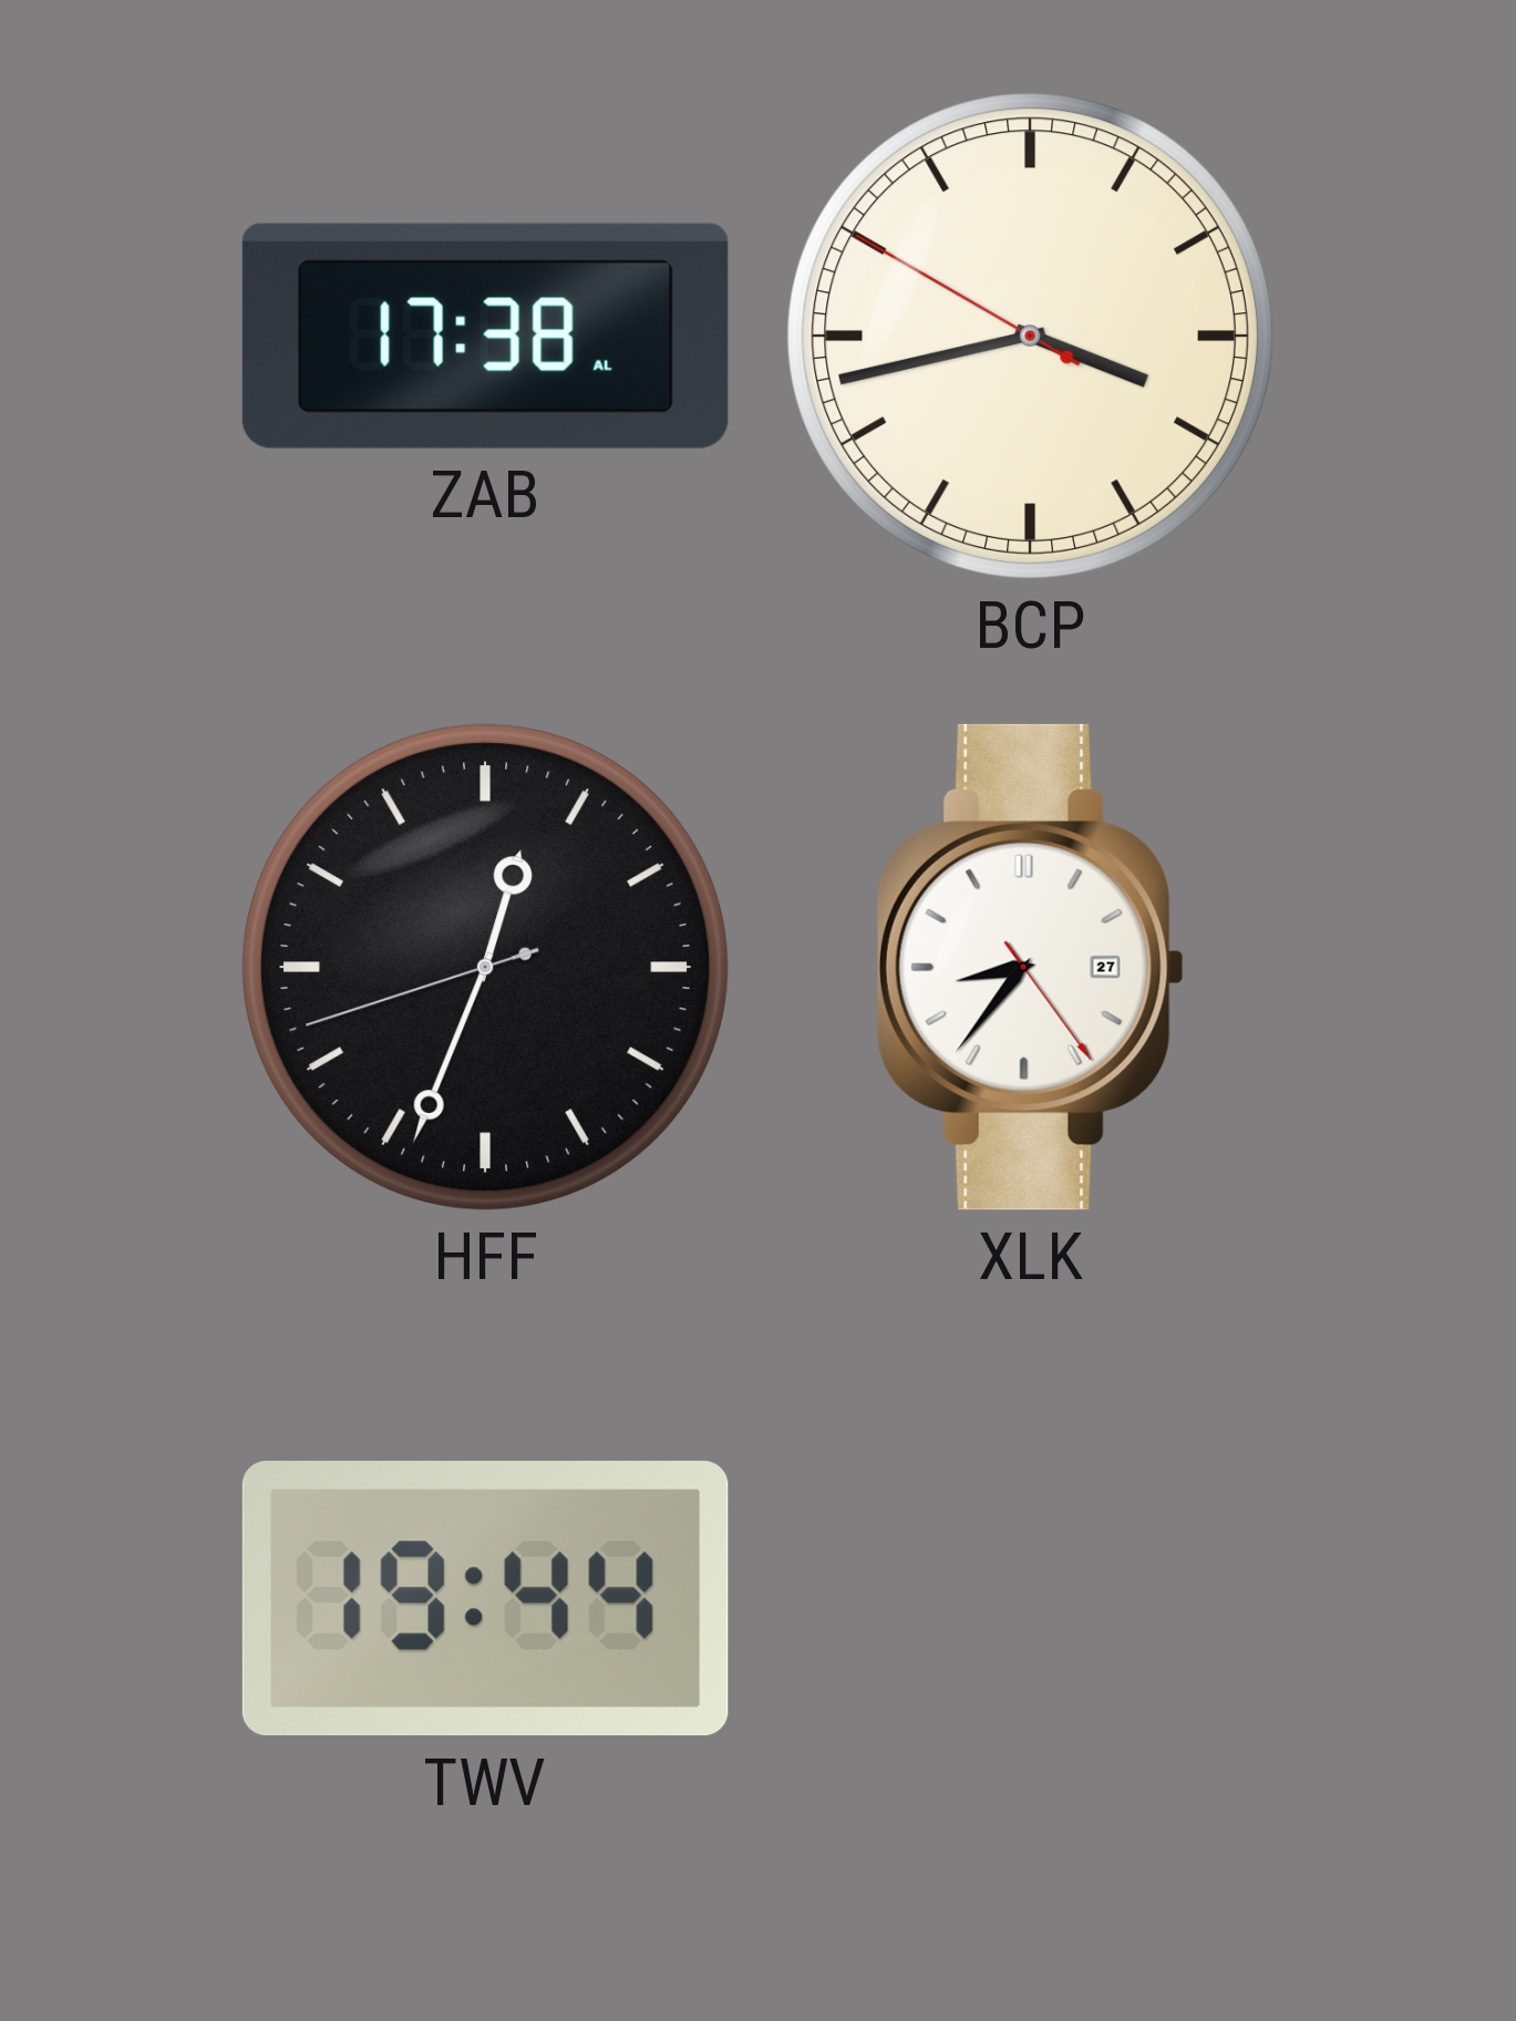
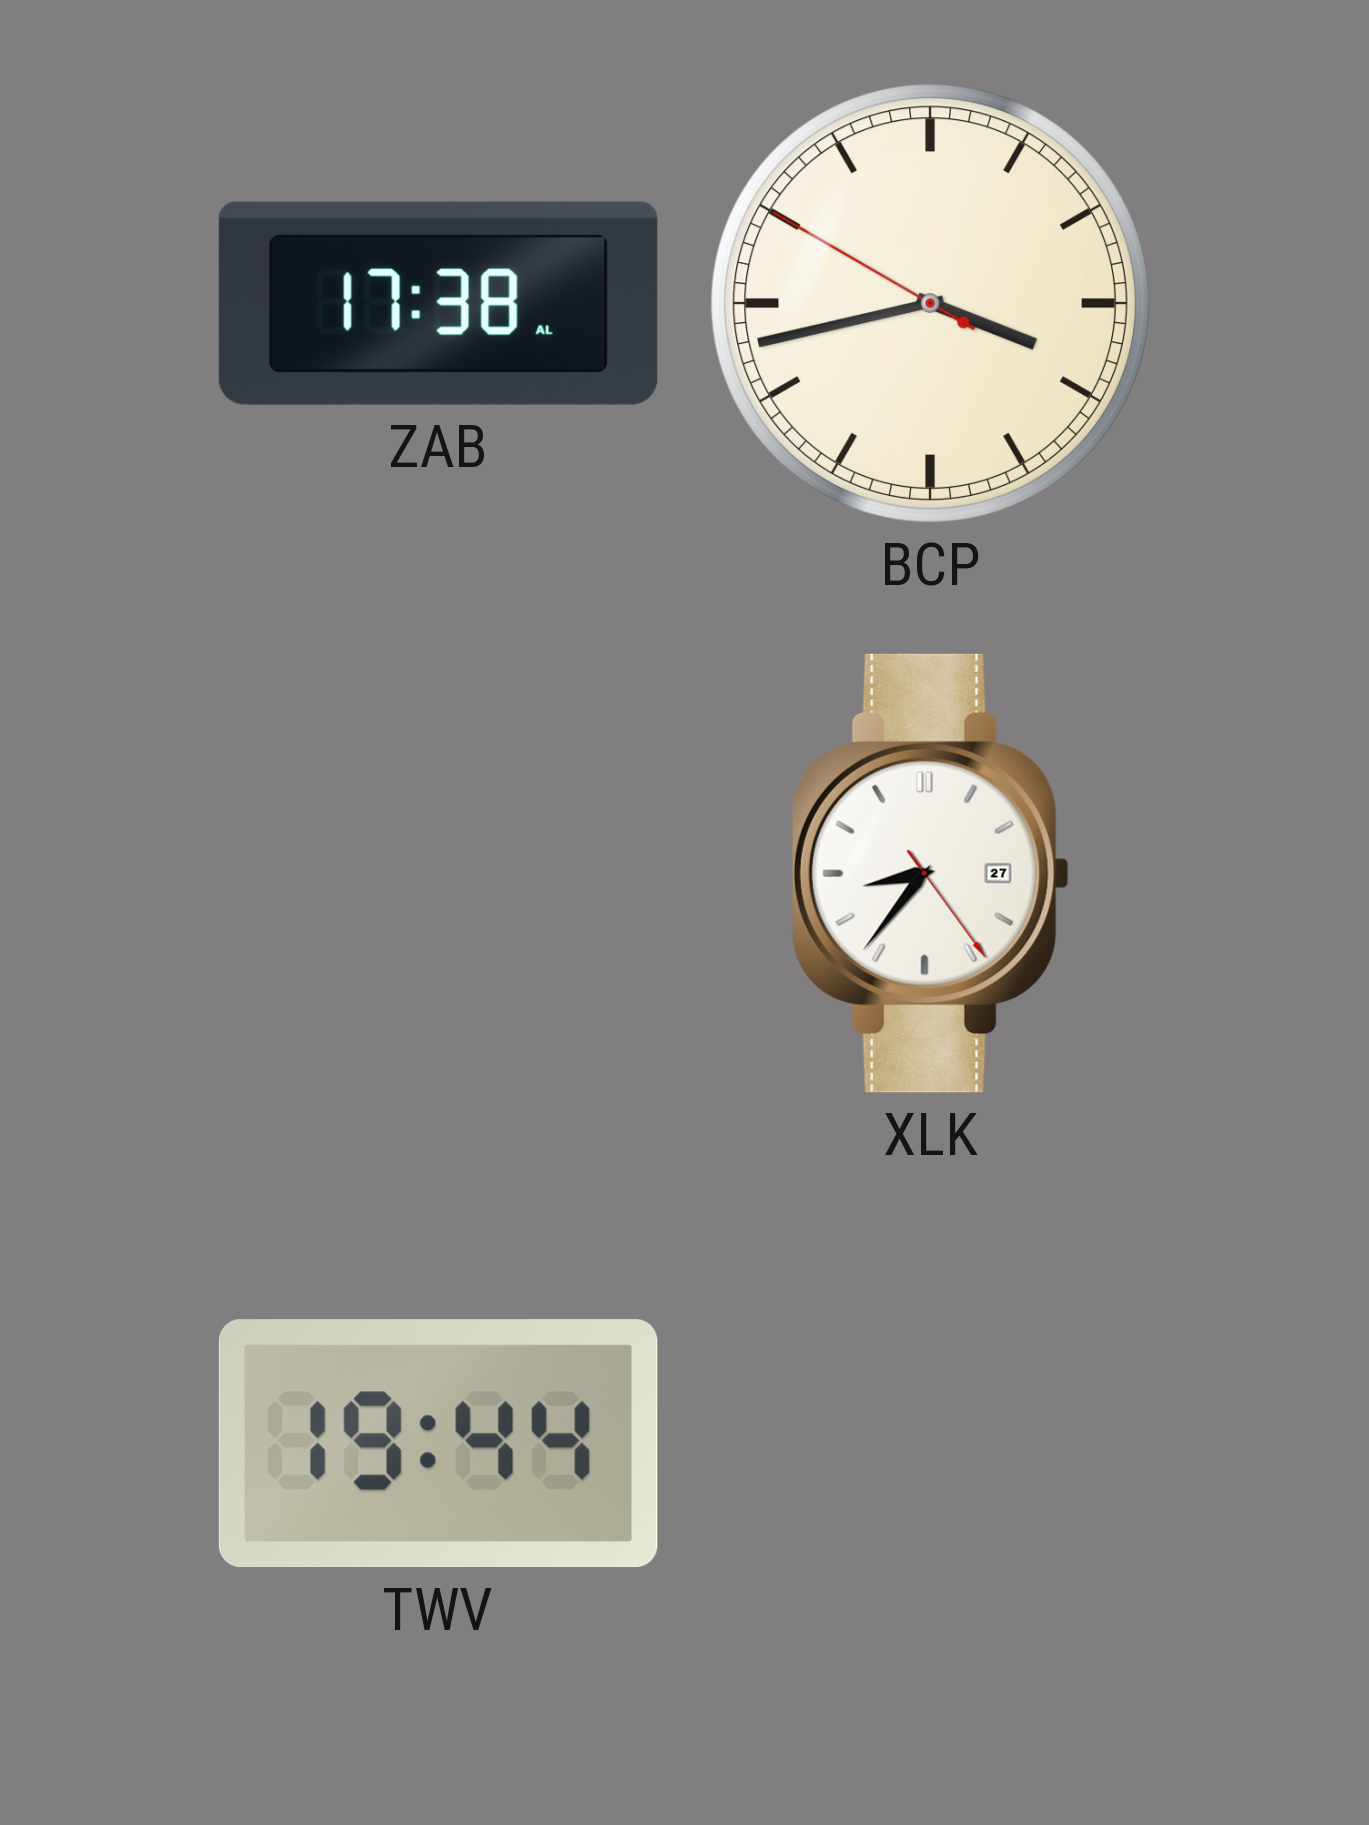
HFF: 12:33 -> none (485, 967)
